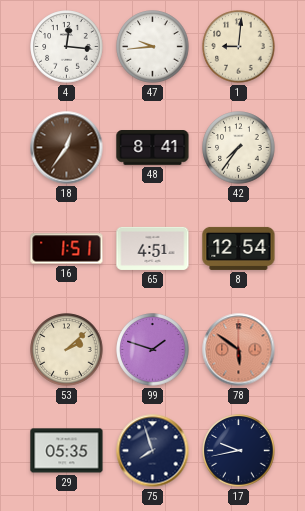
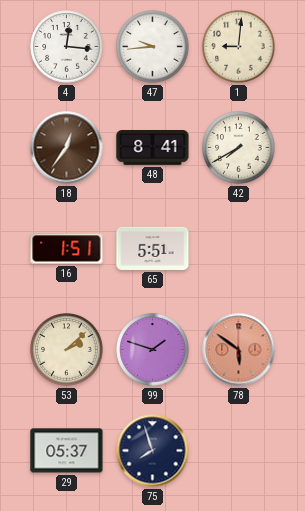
42: 7:36 -> 7:40 (239, 148)
65: 4:51 -> 5:51 (153, 248)
8: 12:54 -> none (239, 248)
29: 05:35 -> 05:37 (67, 451)
17: 9:43 -> none (239, 451)
